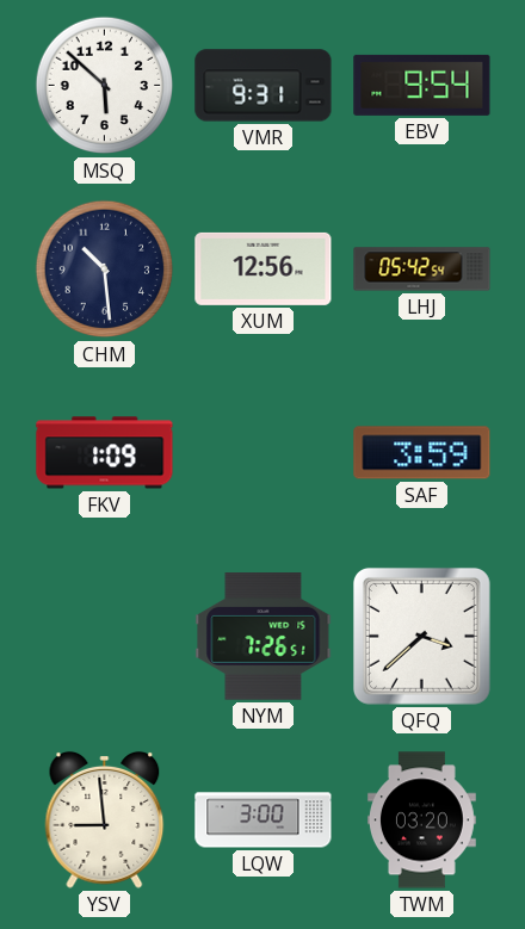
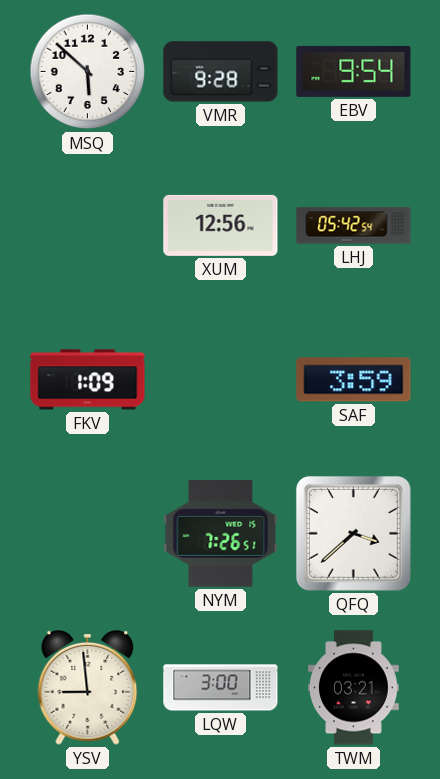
VMR: 9:31 -> 9:28 (221, 72)
CHM: 10:29 -> none (105, 270)
TWM: 03:20 -> 03:21 (353, 688)
